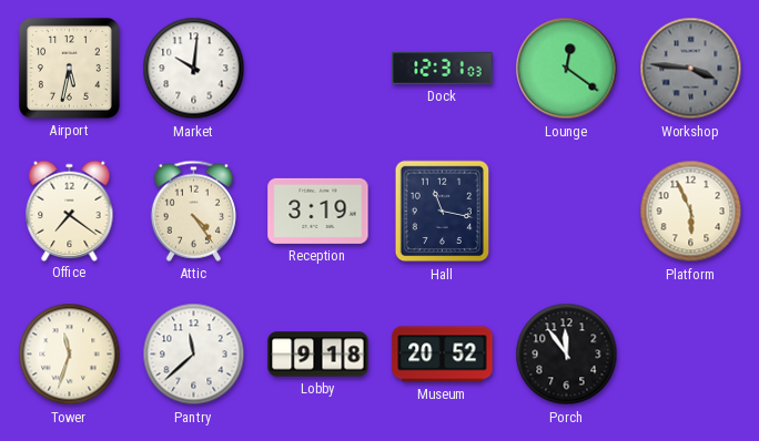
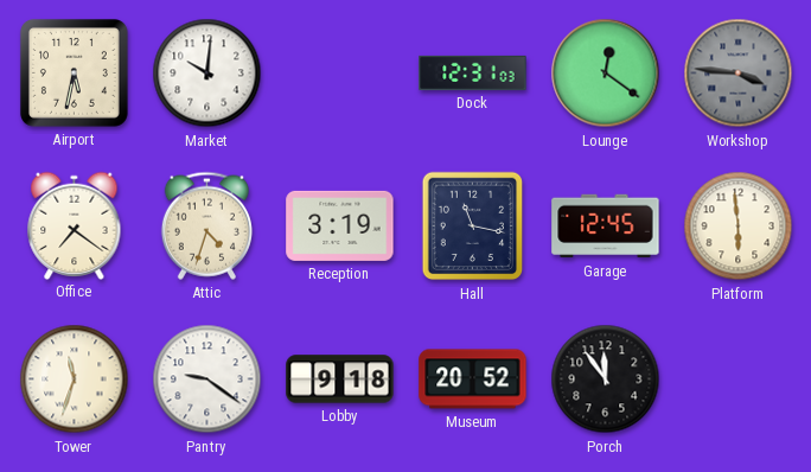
Attic: 4:24 -> 4:33 (206, 225)
Garage: none -> 12:45 (606, 227)
Platform: 5:56 -> 5:59 (739, 227)
Pantry: 11:38 -> 9:21 (207, 379)
